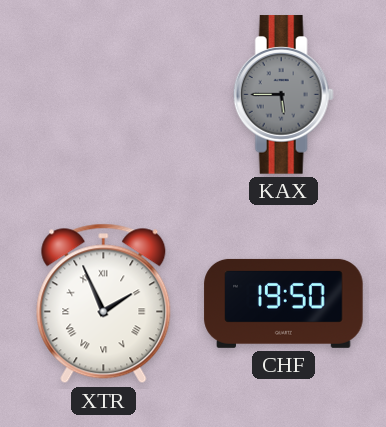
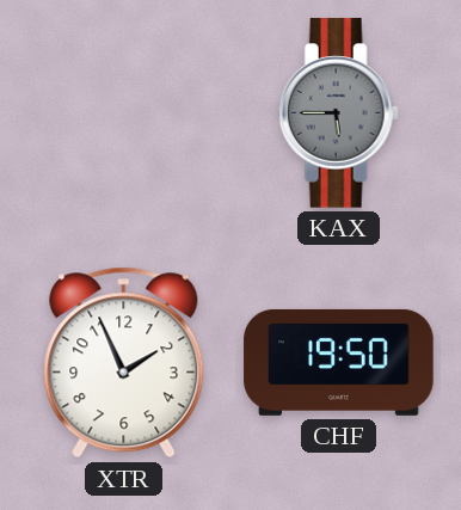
XTR numerals: Roman -> Arabic (124, 363)
